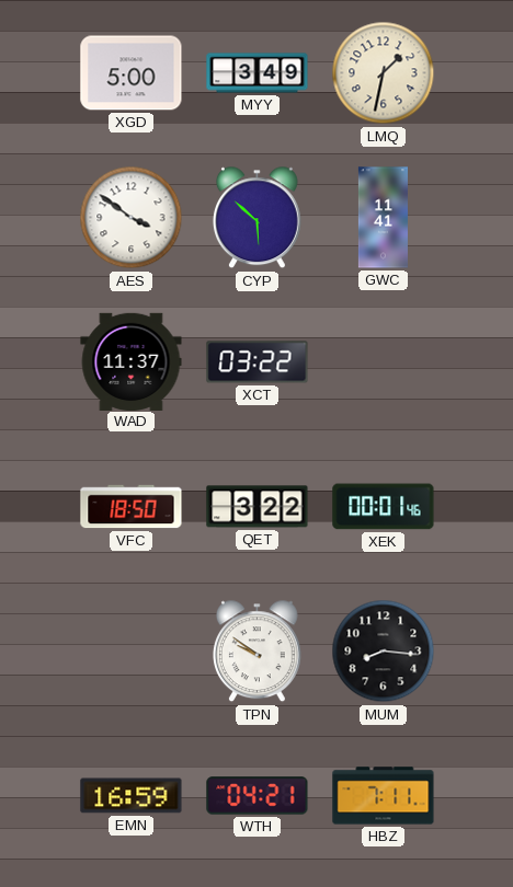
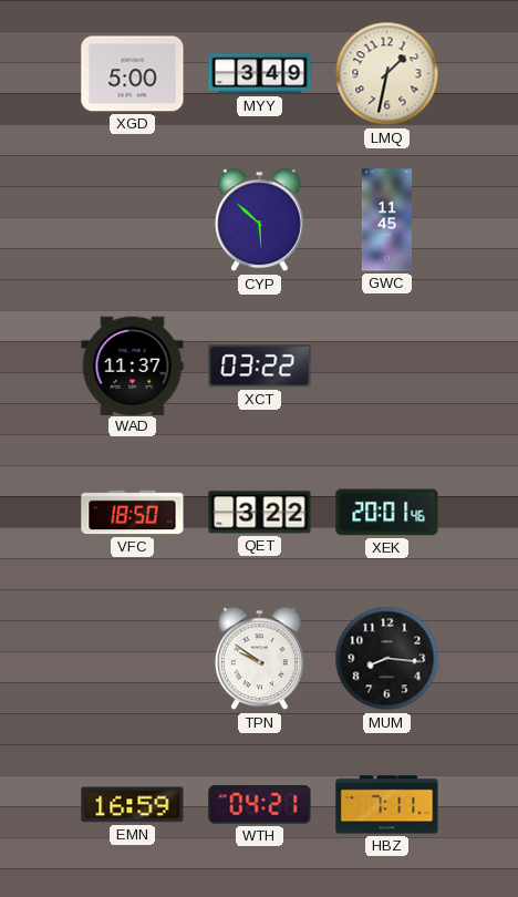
AES: 3:51 -> none (132, 218)
GWC: 11:41 -> 11:45 (386, 220)
XEK: 00:01 -> 20:01 (387, 513)
